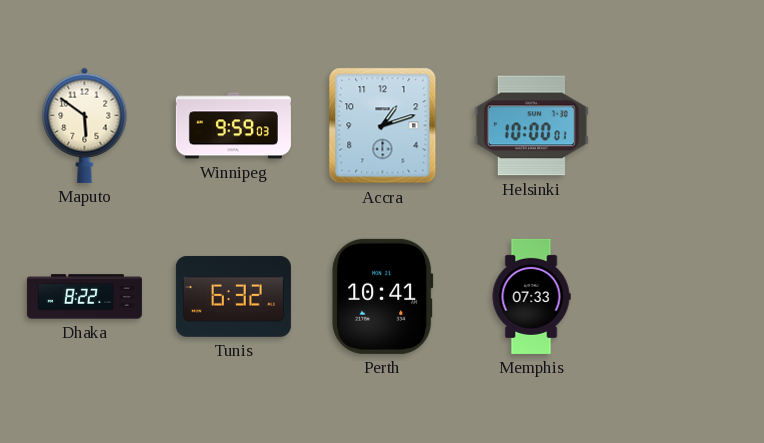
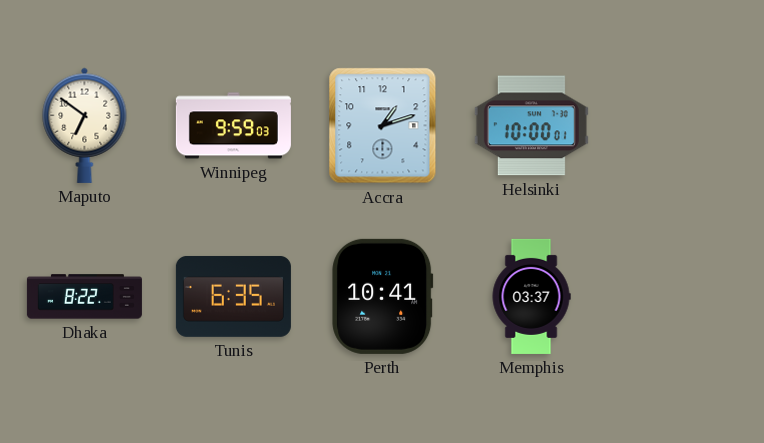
Maputo: 5:51 -> 6:51 (85, 125)
Tunis: 6:32 -> 6:35 (233, 296)
Memphis: 07:33 -> 03:37 (531, 296)
